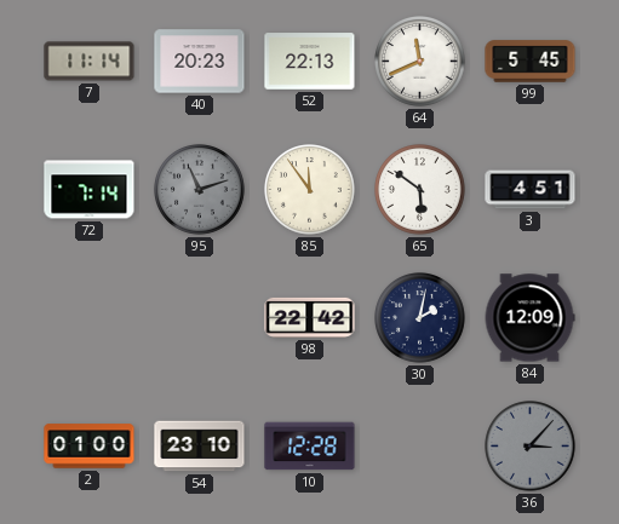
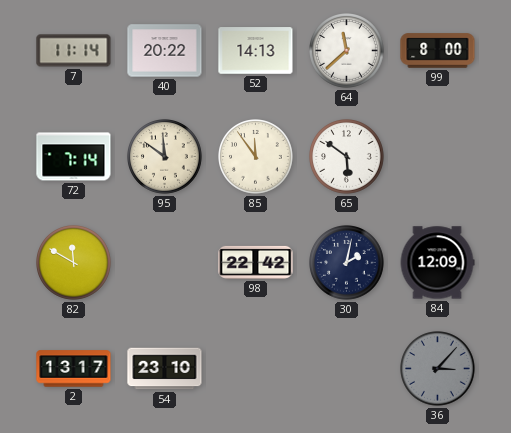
40: 20:23 -> 20:22 (165, 51)
52: 22:13 -> 14:13 (256, 51)
64: 11:41 -> 11:38 (347, 51)
99: 5:45 -> 8:00 (438, 51)
95: 11:12 -> 11:51 (165, 157)
95 dial: grey -> cream (165, 157)
3: 4:51 -> none (531, 190)
82: none -> 11:50 (74, 263)
2: 01:00 -> 13:17 (74, 369)
10: 12:28 -> none (310, 447)
